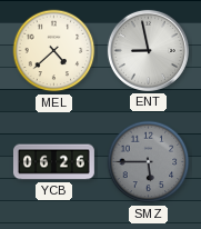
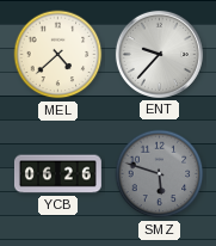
ENT: 8:58 -> 9:37 (159, 54)
SMZ: 5:45 -> 5:48 (160, 174)
